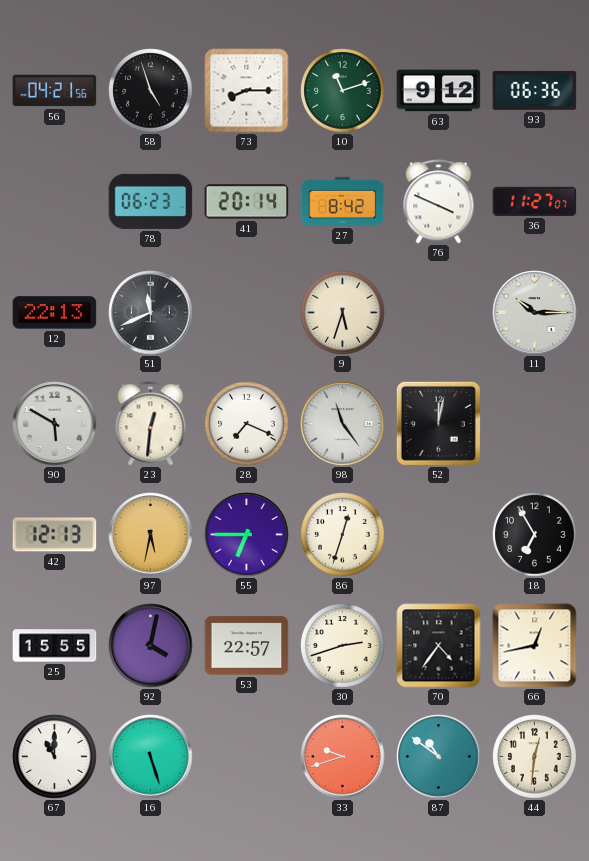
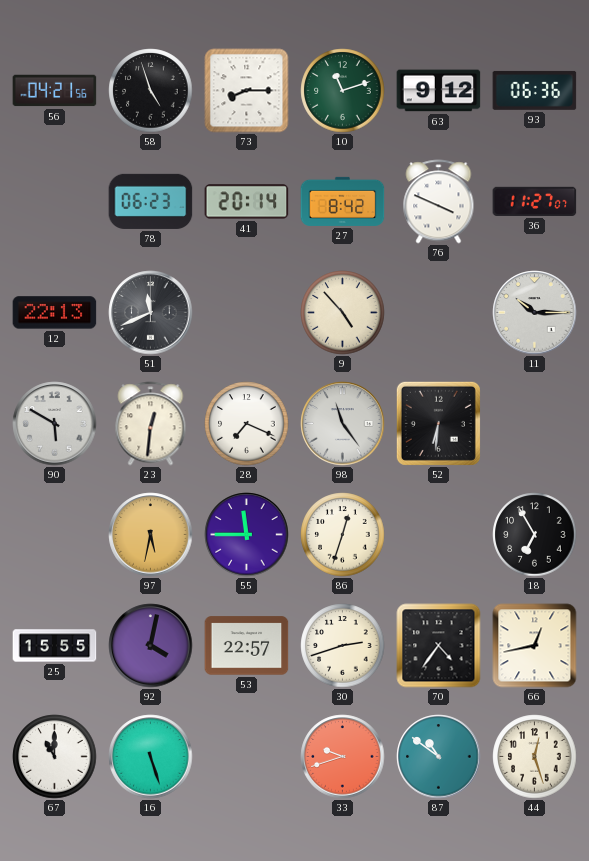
9: 5:33 -> 4:53 (343, 313)
52: 12:02 -> 6:31 (438, 423)
42: 12:13 -> none (55, 535)
55: 6:45 -> 11:45 (247, 535)
44: 12:31 -> 12:27 (535, 757)
